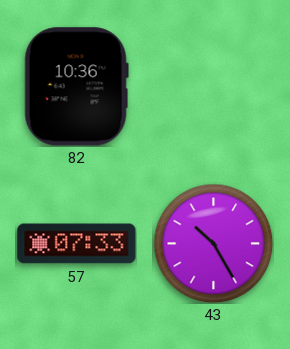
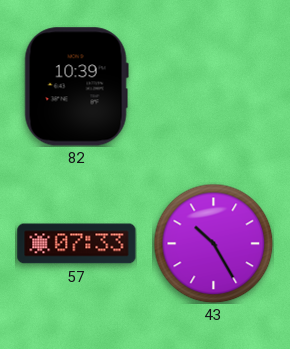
82: 10:36 -> 10:39 (76, 87)
